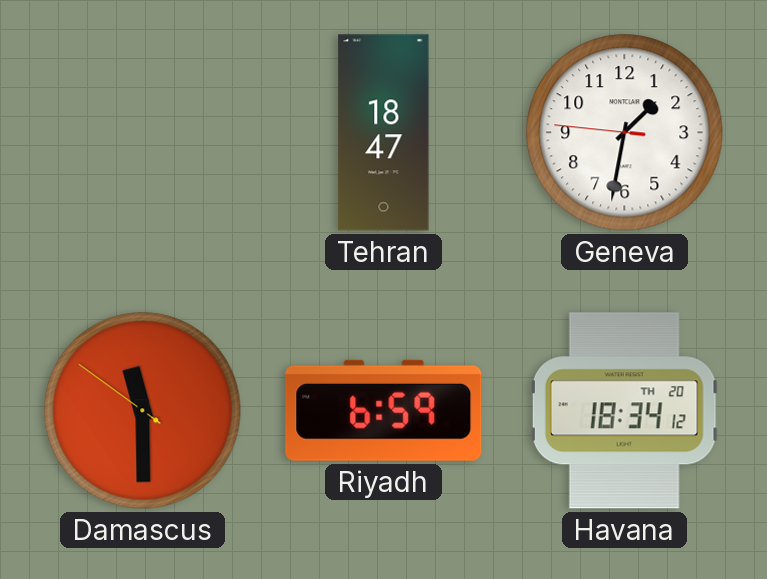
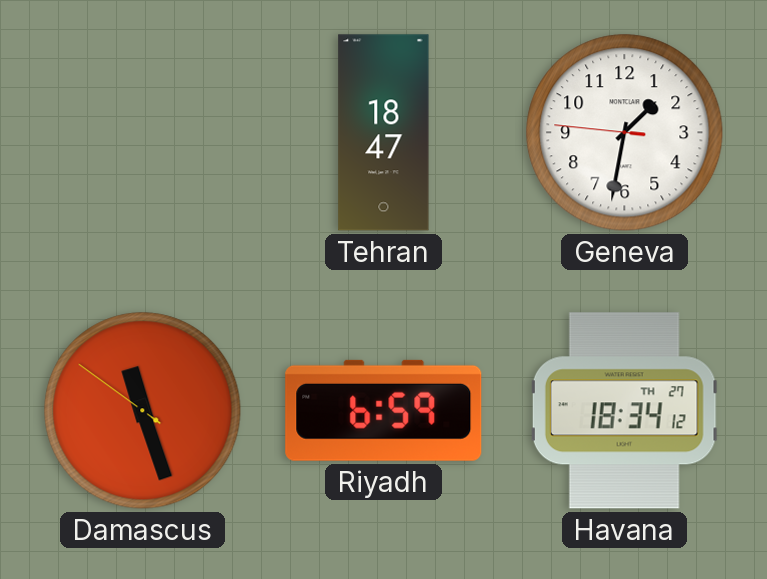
Damascus: 11:29 -> 11:26 (143, 411)
Havana date: TH 20 -> TH 27 (625, 411)
